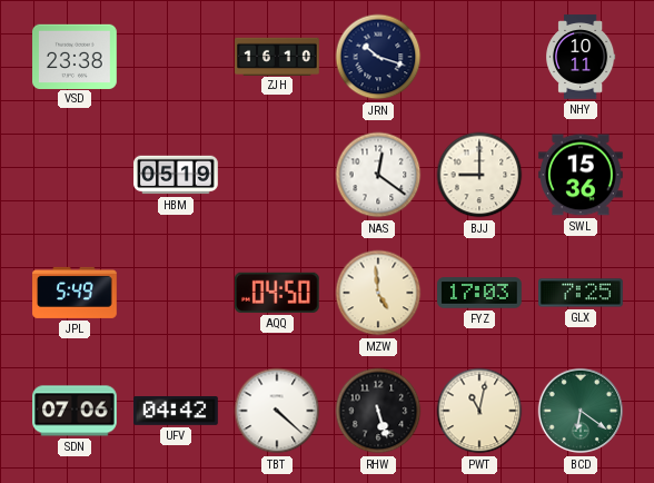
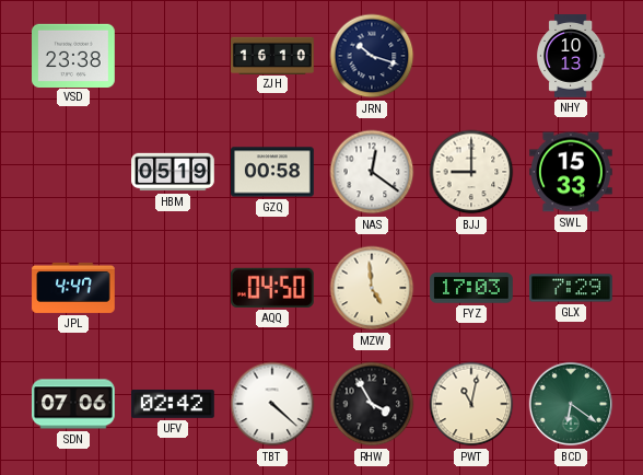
NHY: 10:11 -> 10:13 (572, 56)
GZQ: none -> 00:58 (273, 172)
SWL: 15:36 -> 15:33 (572, 172)
JPL: 5:49 -> 4:47 (73, 288)
GLX: 7:25 -> 7:29 (572, 288)
UFV: 04:42 -> 02:42 (173, 405)
RHW: 5:27 -> 3:55 (372, 404)
